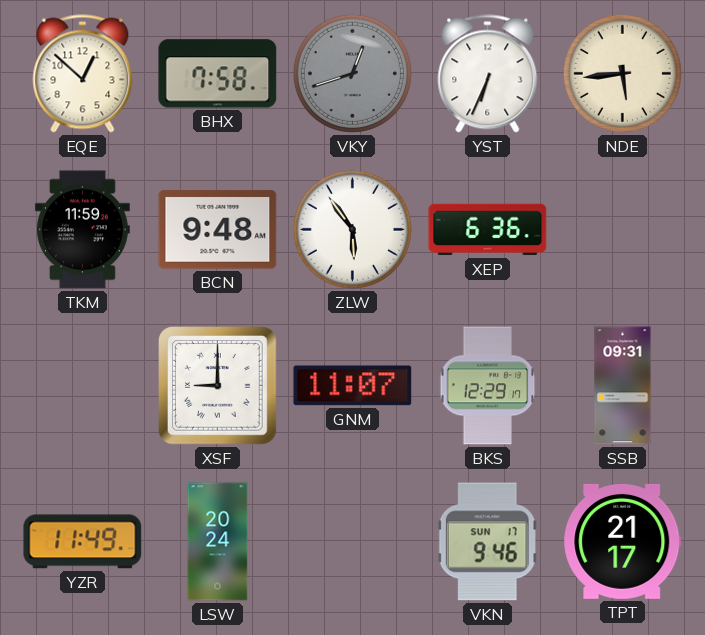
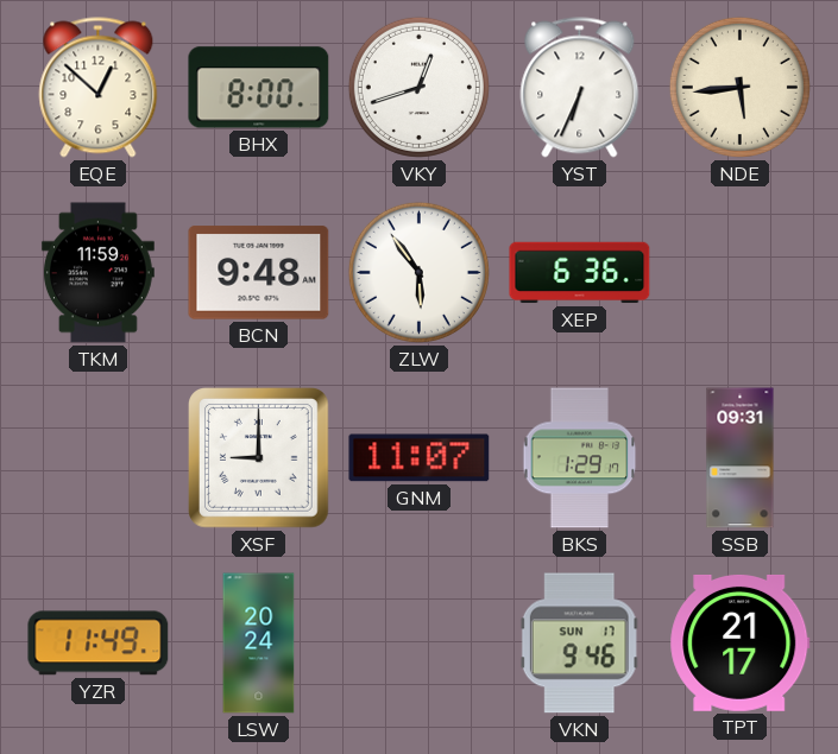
BHX: 7:58 -> 8:00 (259, 88)
VKY dial: grey -> white (418, 87)
BKS: 12:29 -> 1:29 (580, 458)
